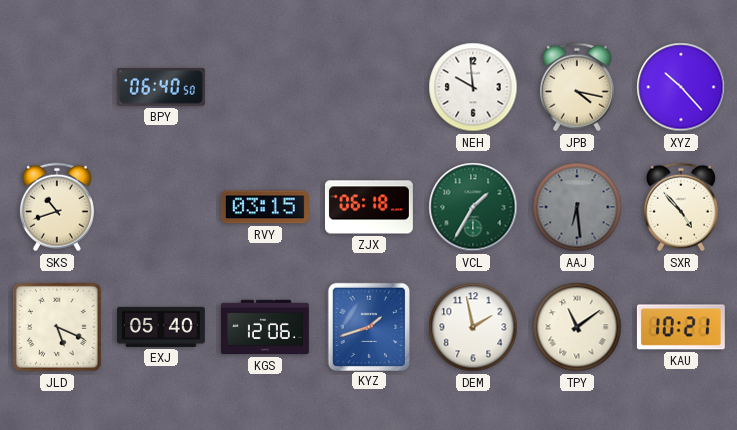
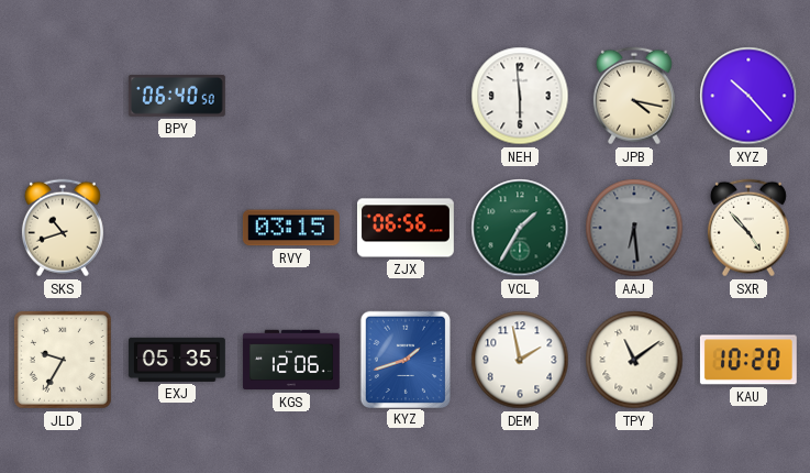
NEH: 9:59 -> 5:59 (520, 96)
ZJX: 06:18 -> 06:56 (406, 228)
JLD: 5:19 -> 9:35 (63, 360)
EXJ: 05:40 -> 05:35 (177, 360)
KAU: 10:21 -> 10:20 (748, 360)
